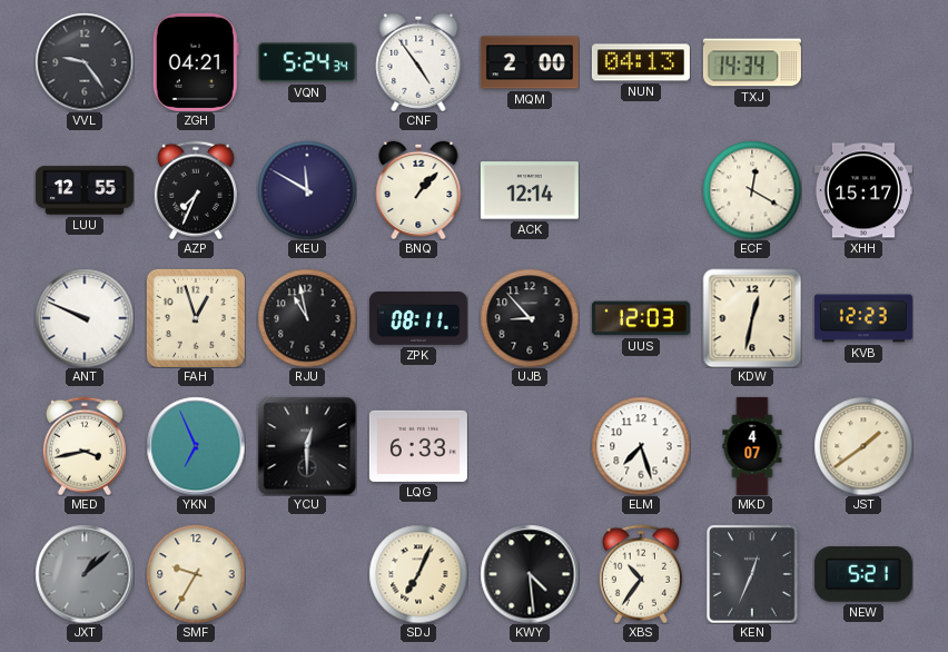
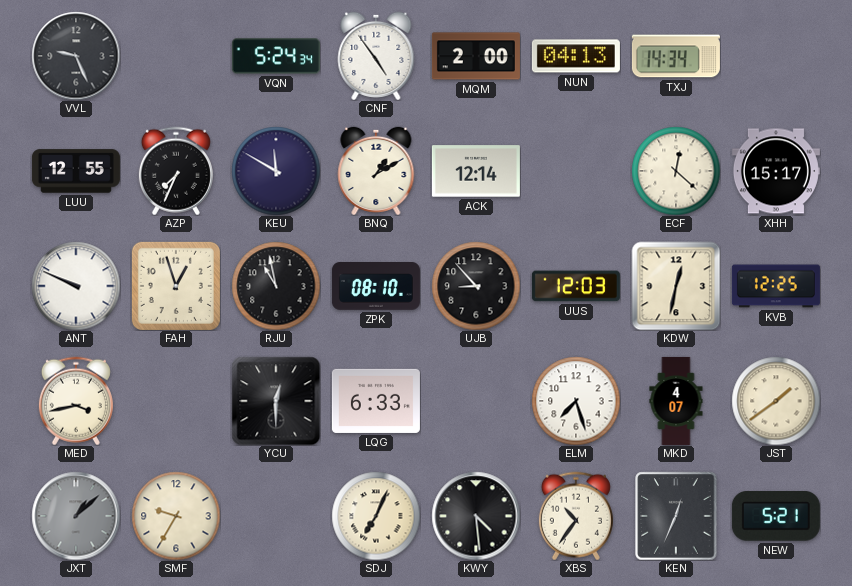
VVL: 9:24 -> 9:26 (76, 56)
ZGH: 04:21 -> none (196, 62)
BNQ: 1:07 -> 1:10 (376, 170)
ECF: 12:20 -> 12:22 (676, 171)
ZPK: 08:11 -> 08:10 (376, 287)
KVB: 12:23 -> 12:25 (776, 286)
YKN: 6:56 -> none (196, 446)
